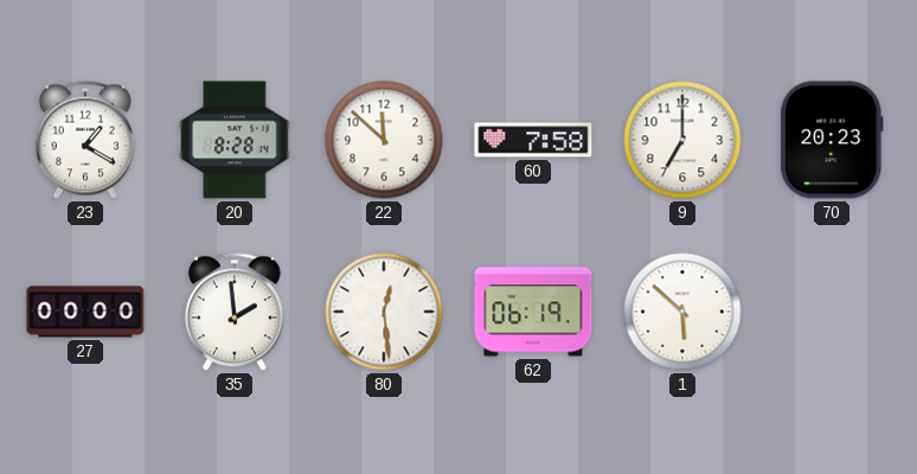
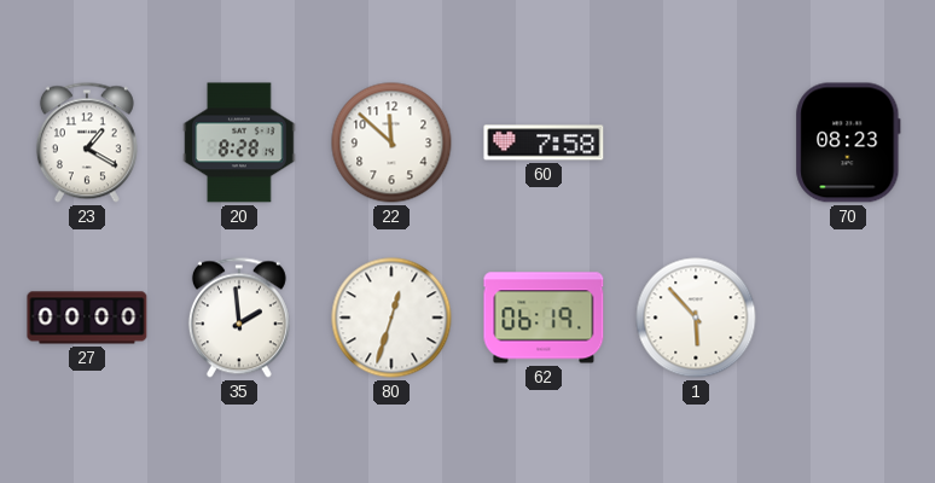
9: 7:00 -> none (682, 140)
70: 20:23 -> 08:23 (848, 142)
80: 12:29 -> 12:33 (391, 318)
1: 5:52 -> 5:53 (696, 318)
